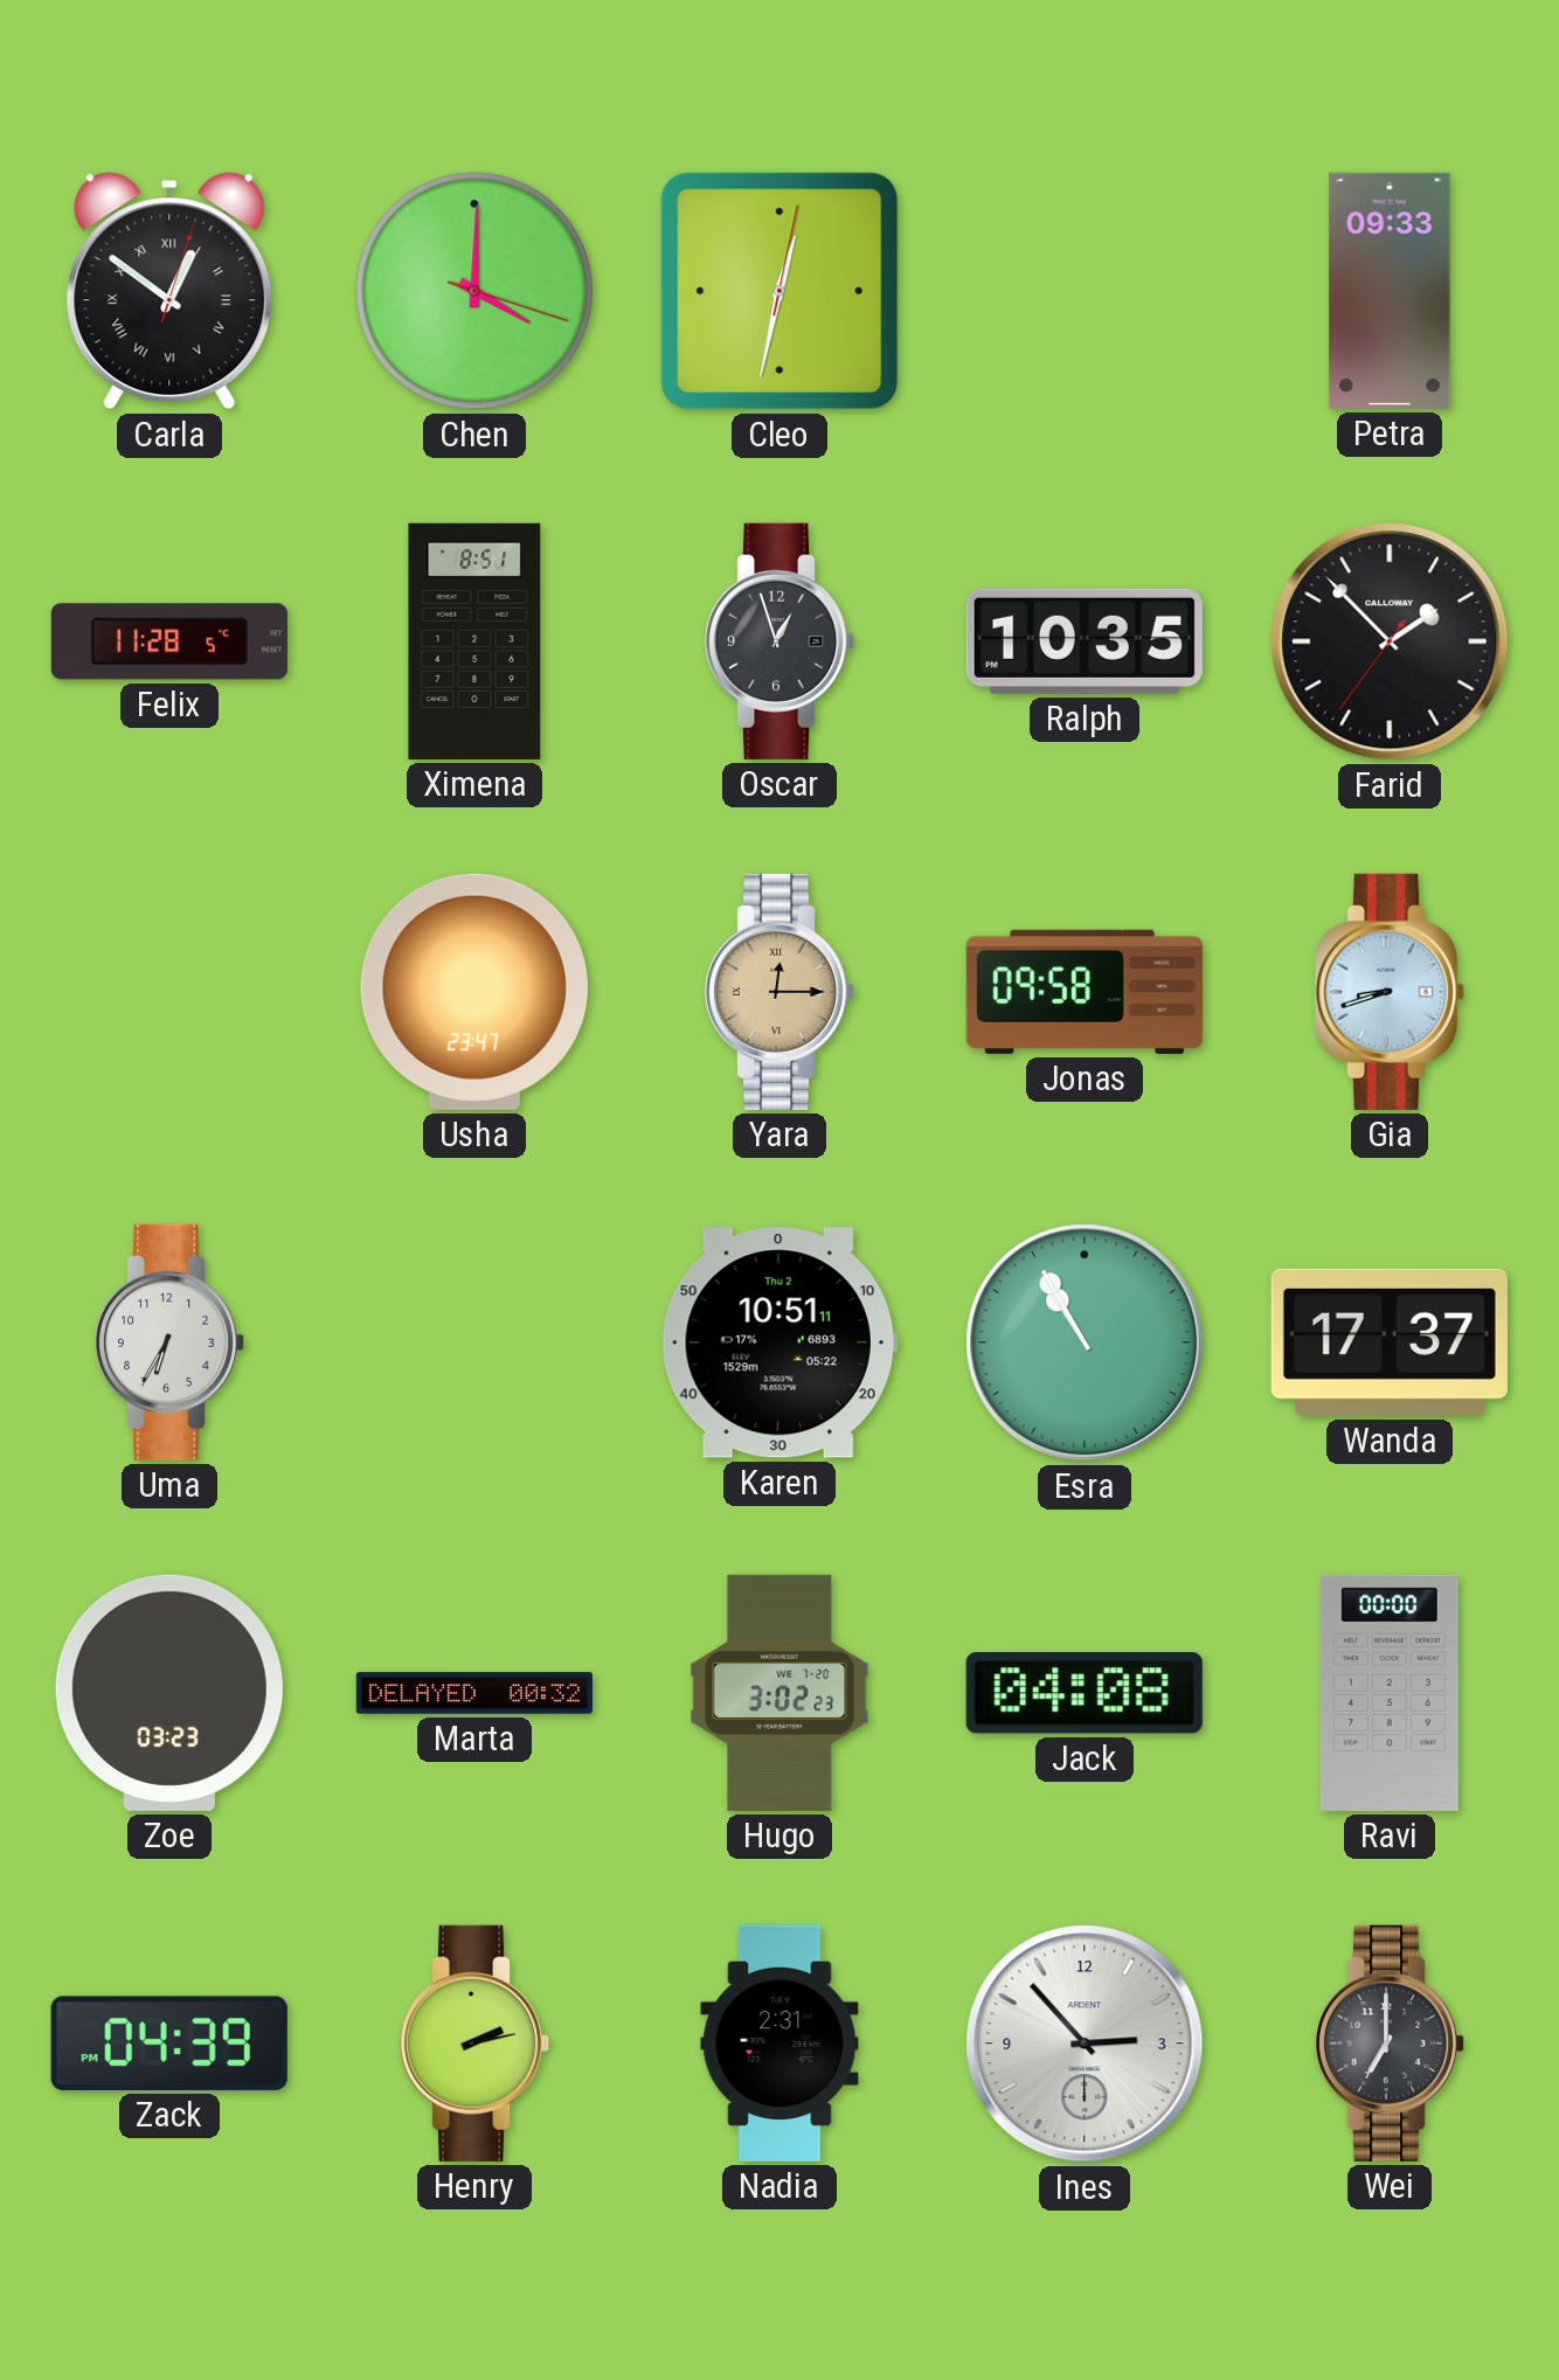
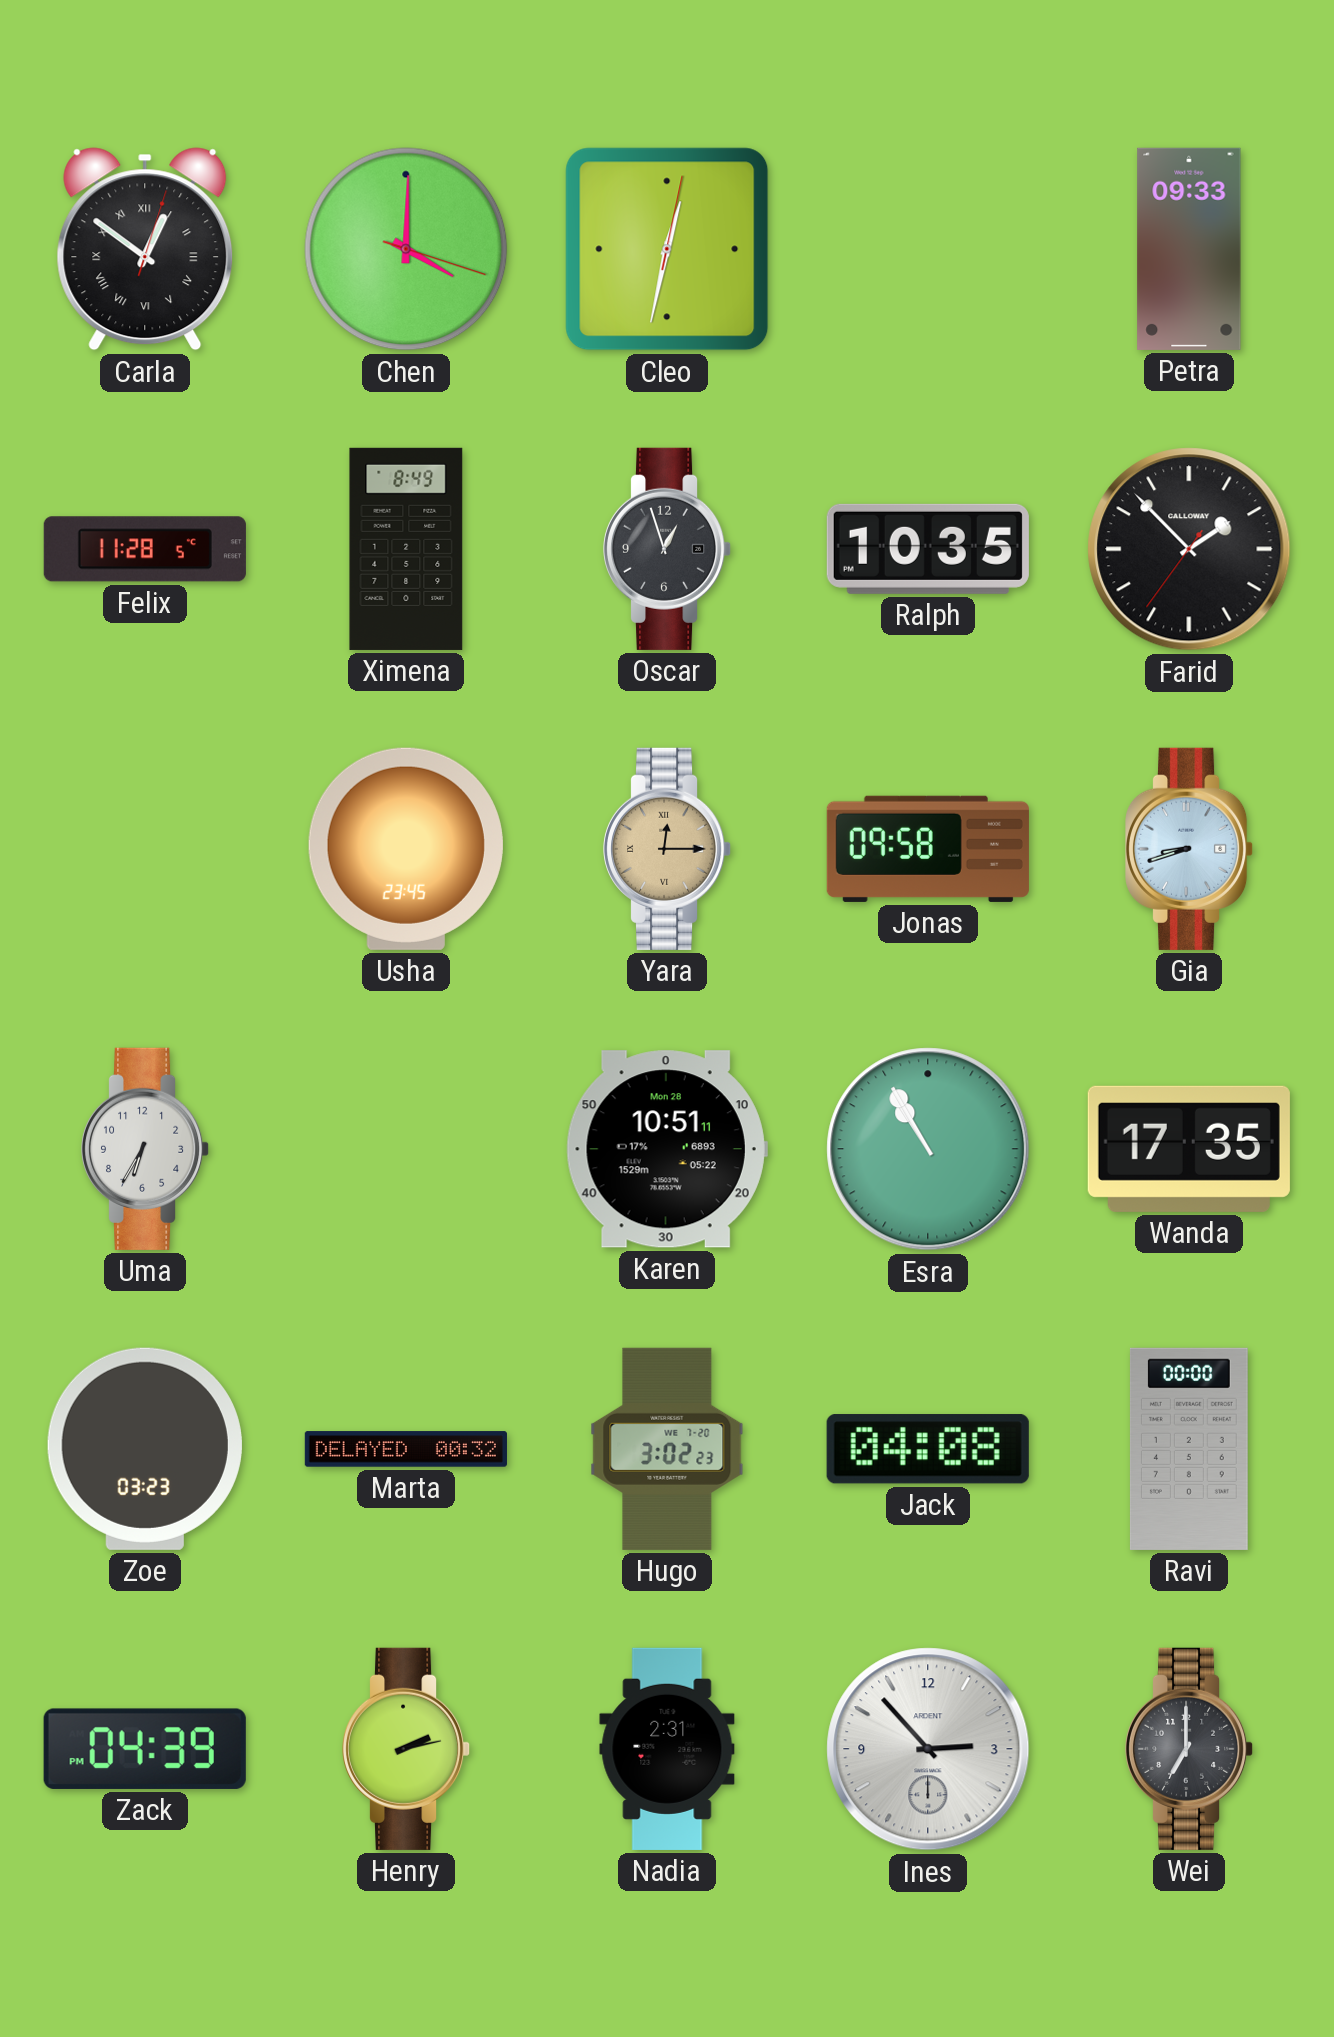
Ximena: 8:51 -> 8:49 (406, 549)
Usha: 23:47 -> 23:45 (406, 849)
Karen date: Thu 2 -> Mon 28 (667, 1149)
Wanda: 17:37 -> 17:35 (1189, 1149)
